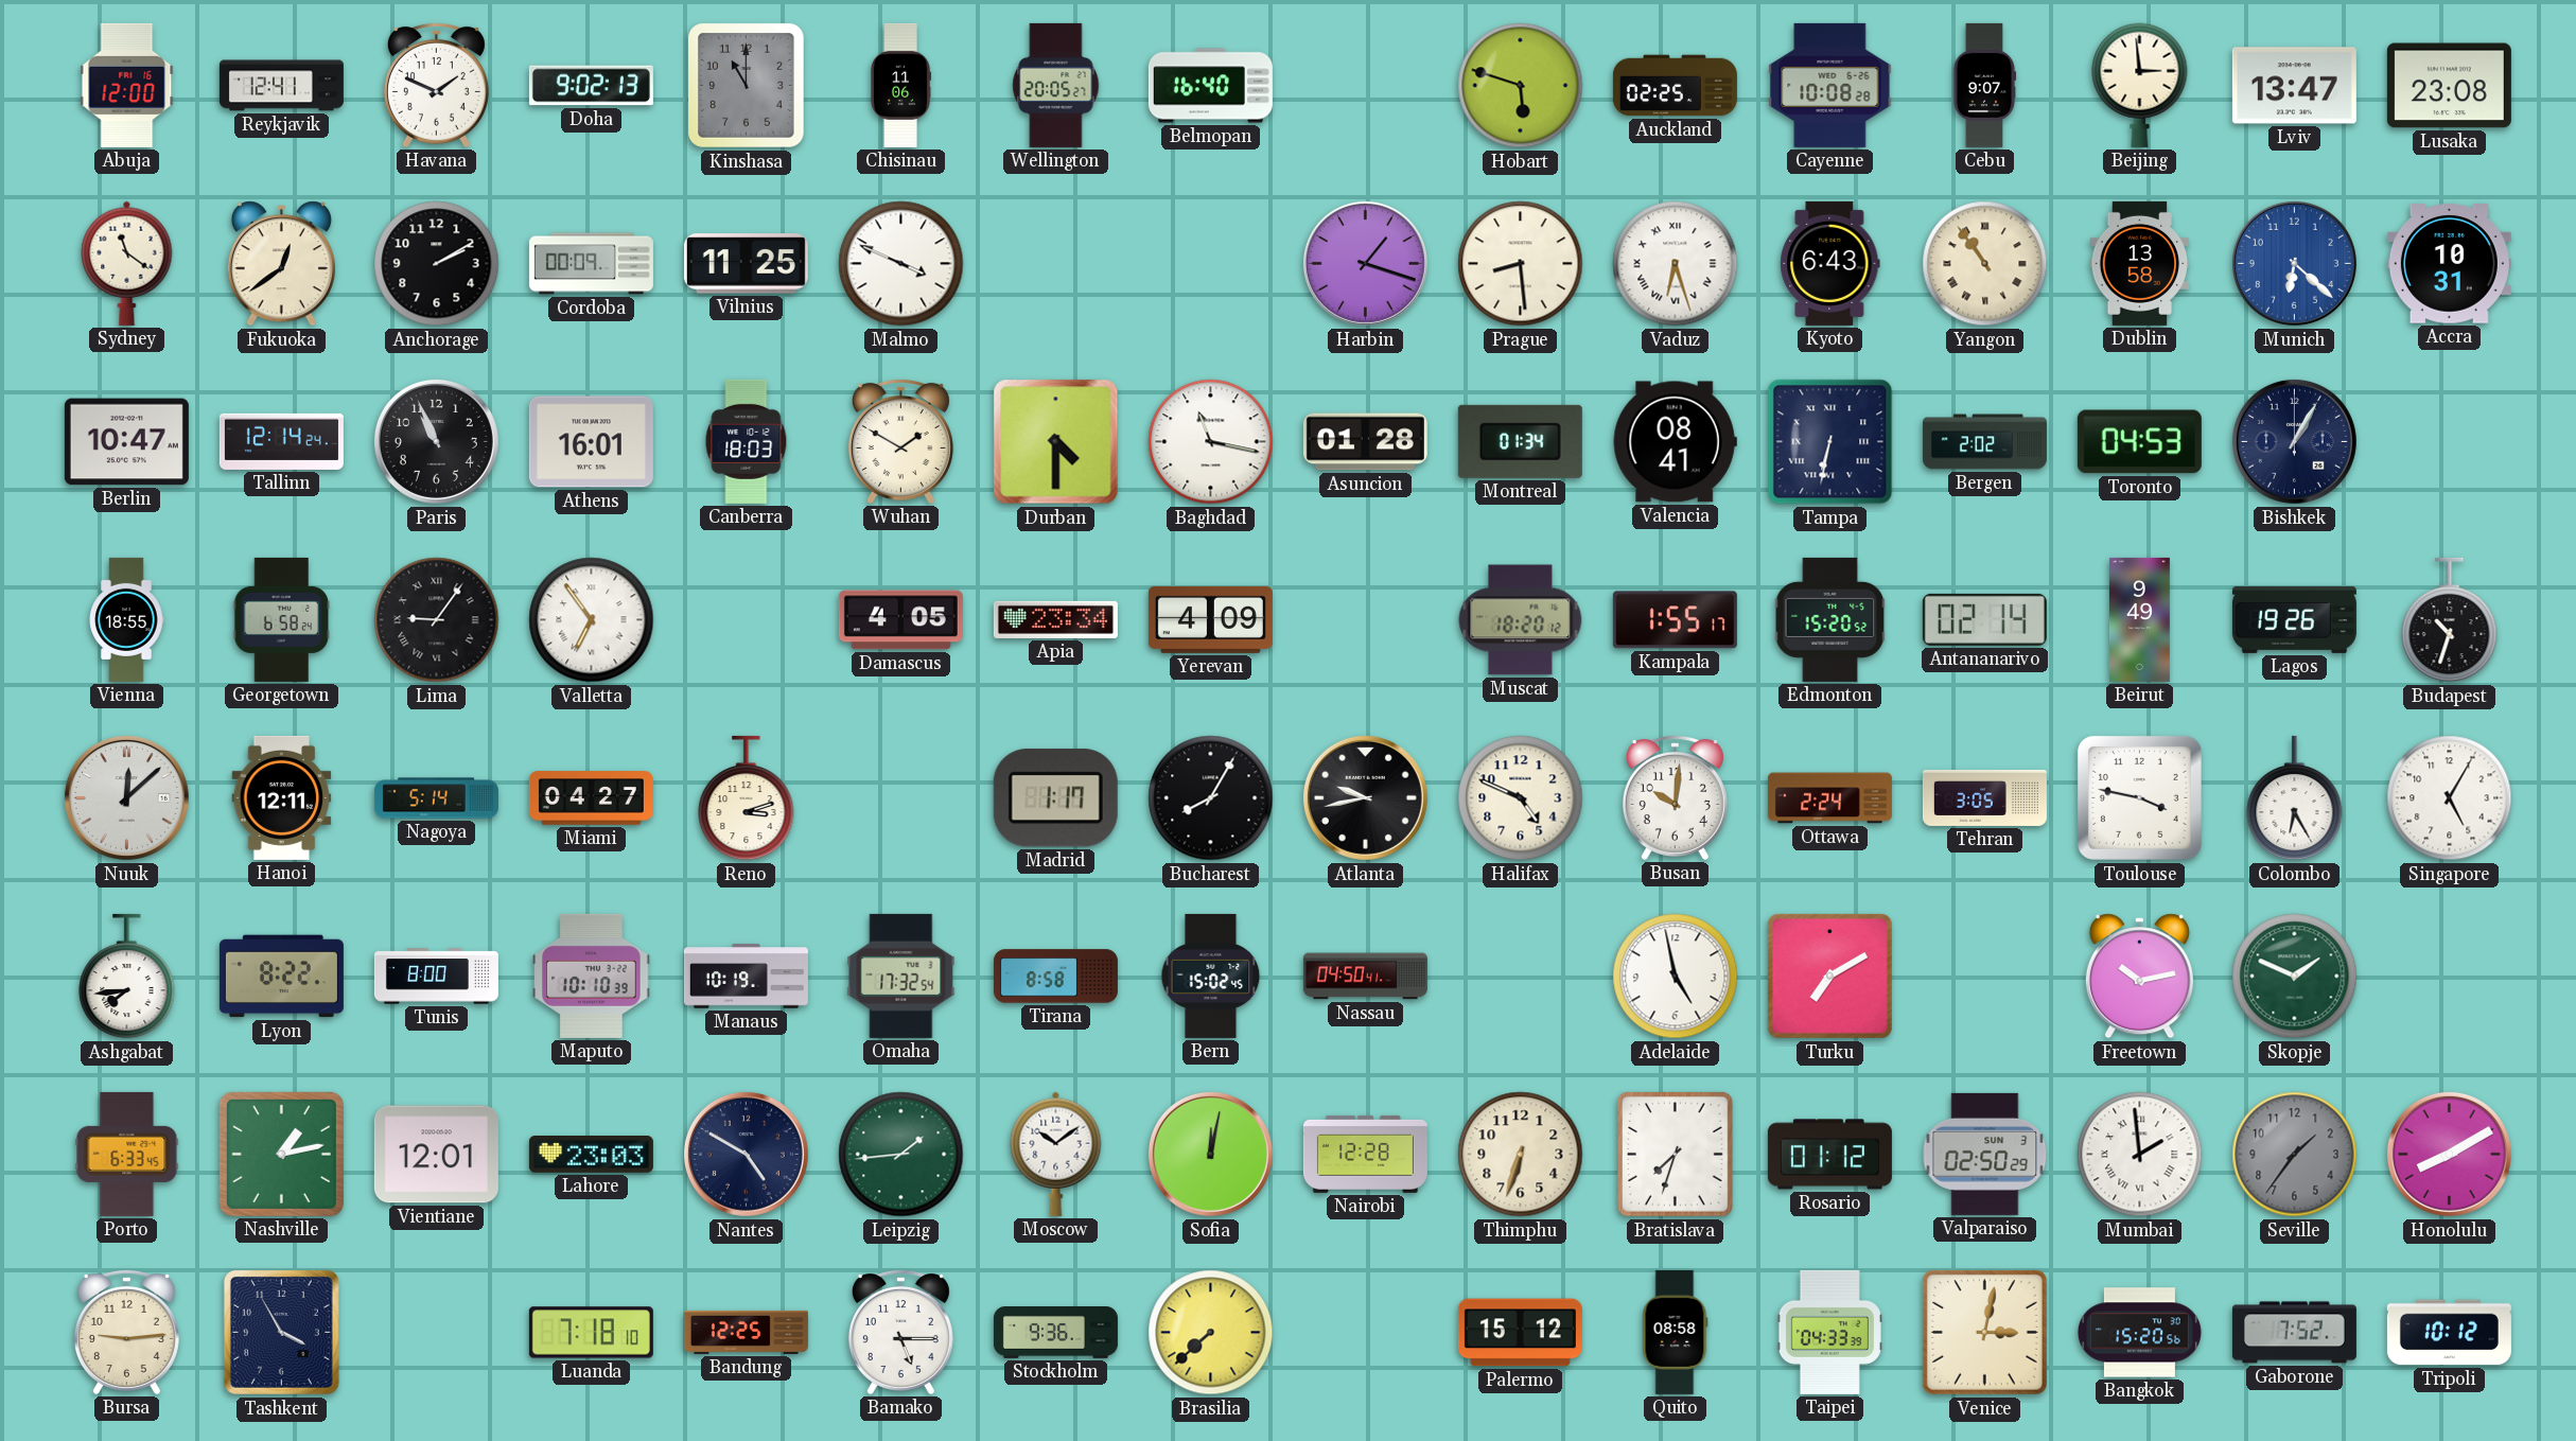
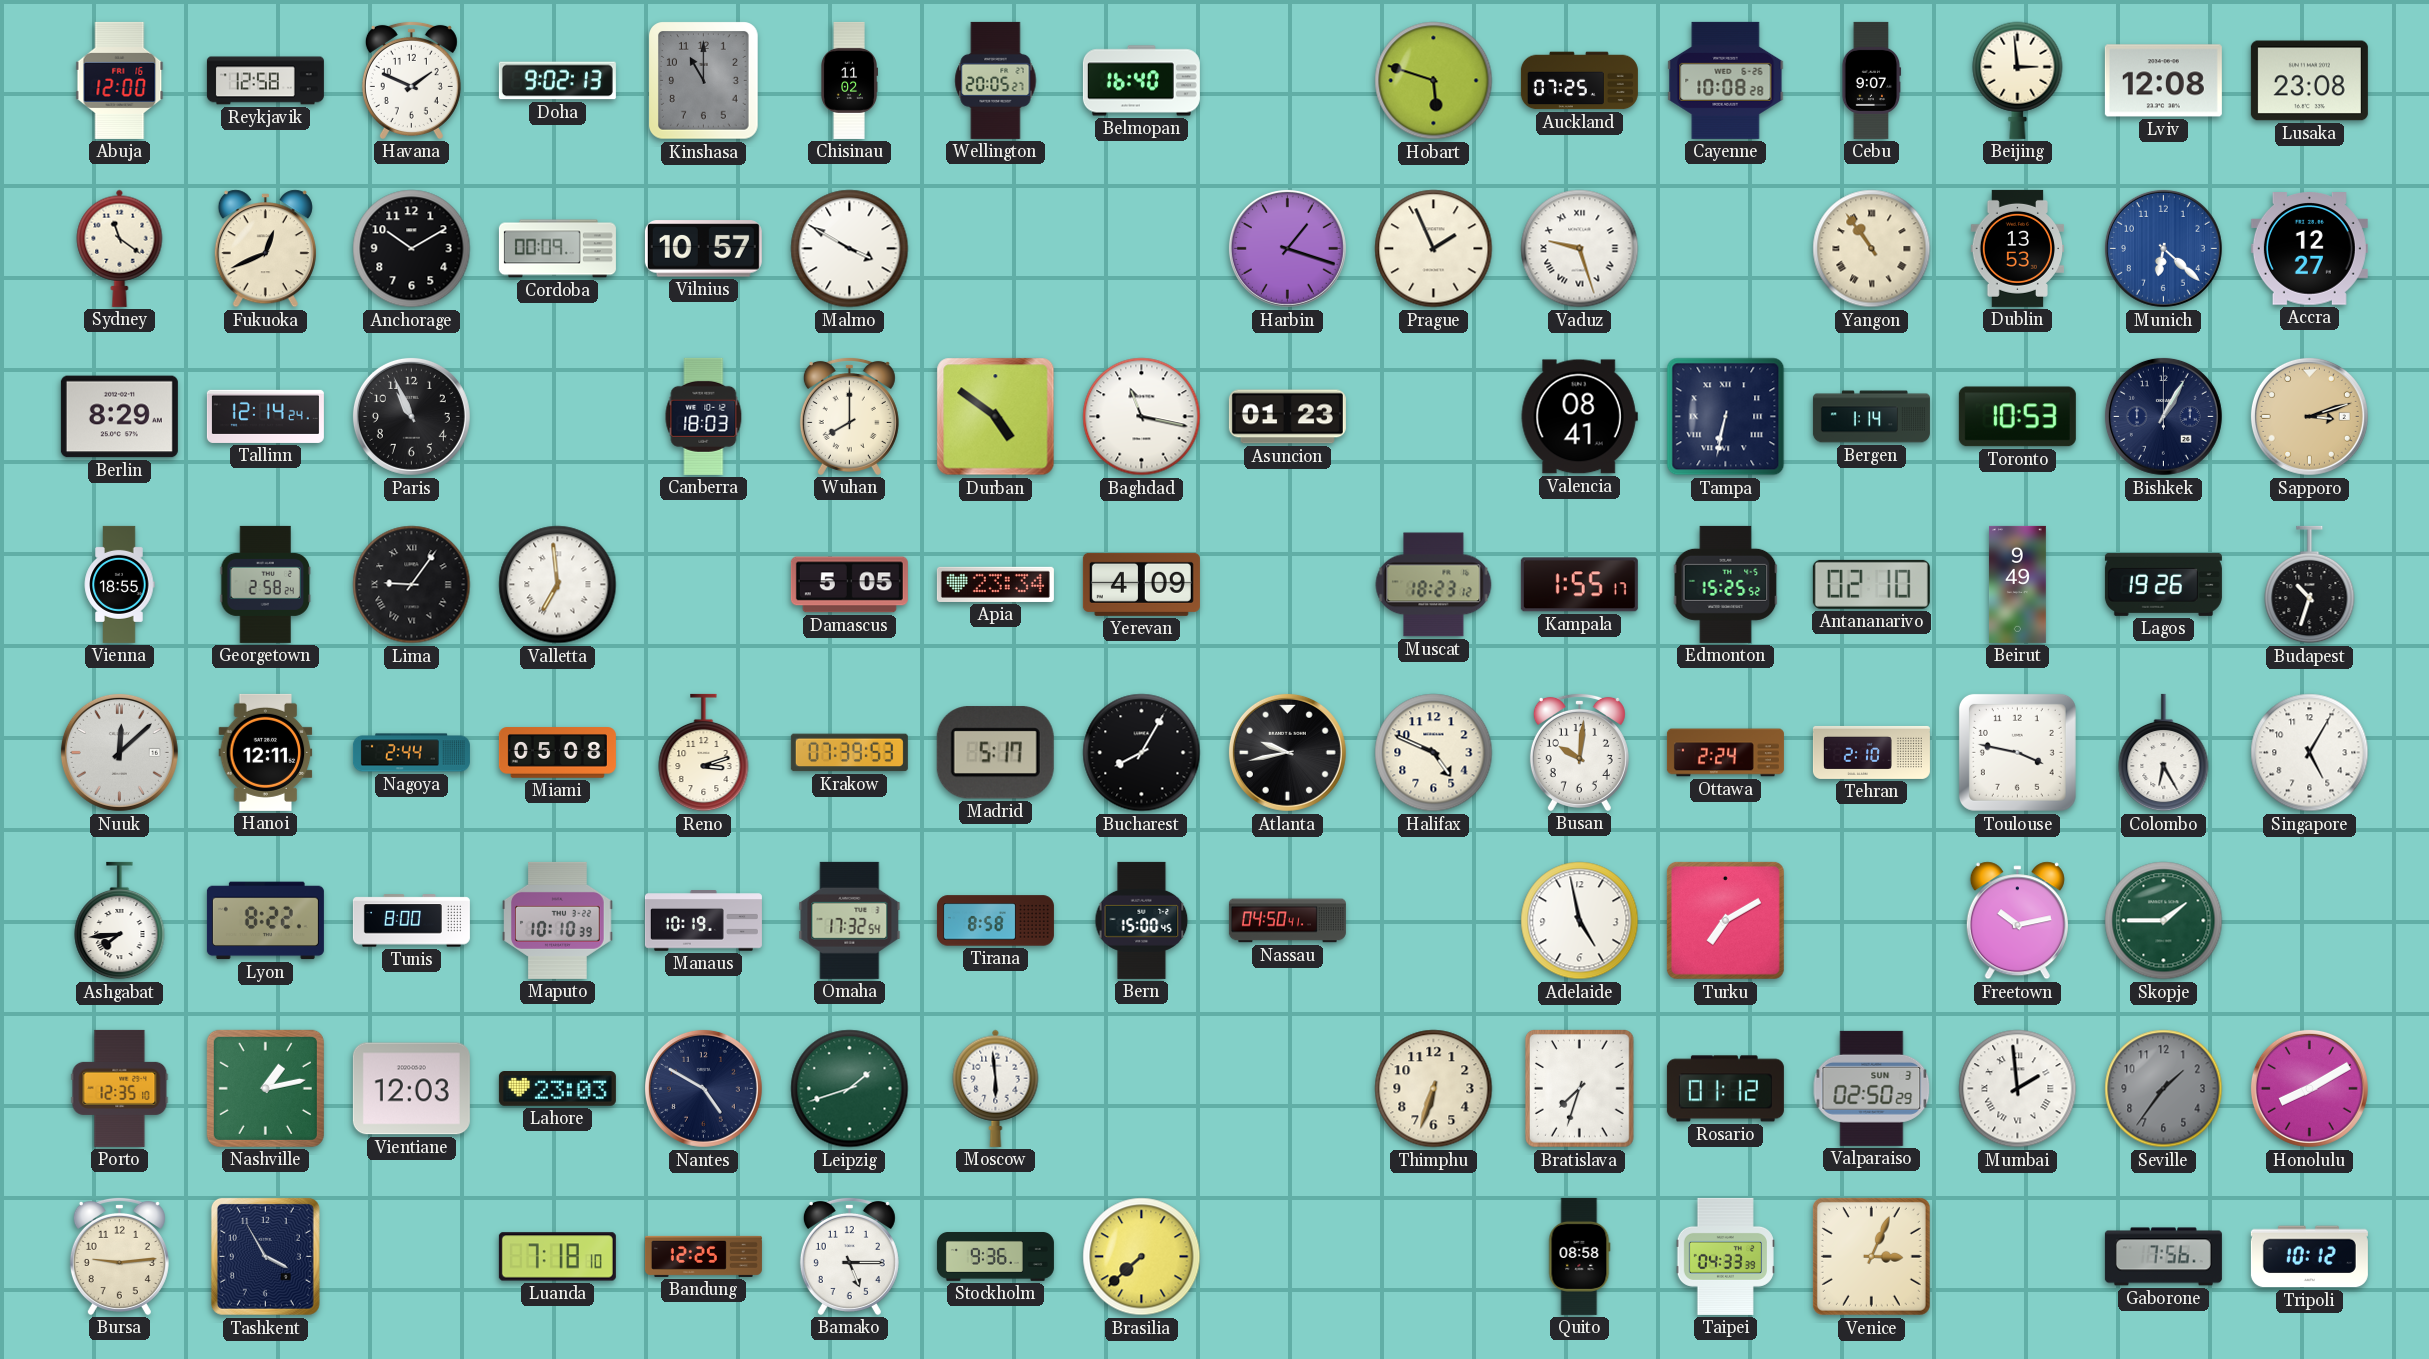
Reykjavik: 12:41 -> 12:58 (265, 81)
Chisinau: 11:06 -> 11:02 (849, 80)
Auckland: 02:25 -> 07:25 (1579, 81)
Lviv: 13:47 -> 12:08 (2163, 81)
Fukuoka: 12:39 -> 12:41 (265, 249)
Anchorage: 2:10 -> 10:10 (412, 249)
Vilnius: 11:25 -> 10:57 (703, 249)
Malmo: 3:49 -> 3:50 (850, 249)
Prague: 8:29 -> 1:56 (1434, 249)
Vaduz: 6:27 -> 9:27 (1580, 249)
Kyoto: 6:43 -> none (1830, 263)
Dublin: 13:58 -> 13:53 (2017, 248)
Accra: 10:31 -> 12:27 (2309, 249)
Berlin: 10:47 -> 8:29 (119, 417)
Athens: 16:01 -> none (591, 442)
Wuhan: 1:50 -> 8:00 (849, 416)
Durban: 4:30 -> 4:51 (996, 417)
Asuncion: 01:28 -> 01:23 (1287, 417)
Montreal: 01:34 -> none (1520, 441)
Bergen: 2:02 -> 1:14 (1871, 417)
Toronto: 04:53 -> 10:53 (2017, 417)
Sapporo: none -> 3:12 (2309, 416)
Georgetown: 6:58 -> 2:58 (266, 584)
Valletta: 6:54 -> 6:59 (558, 585)
Damascus: 4:05 -> 5:05 (849, 585)
Muscat: 18:20 -> 18:23 (1434, 585)
Edmonton: 15:20 -> 15:25 (1726, 584)
Antananarivo: 02:14 -> 02:10 (1871, 584)
Nagoya: 5:14 -> 2:44 (411, 753)
Miami: 04:27 -> 05:08 (557, 753)
Krakow: none -> 07:39 (849, 753)
Madrid: 1:17 -> 5:17 (995, 753)
Tehran: 3:05 -> 2:10 (1871, 752)
Bern: 15:02 -> 15:00 (1142, 920)
Skopje: 1:49 -> 1:45 (2164, 921)
Porto: 6:33 -> 12:35 (120, 1088)
Vientiane: 12:01 -> 12:03 (411, 1089)
Leipzig: 1:44 -> 1:42 (850, 1089)
Moscow: 10:09 -> 5:59 (996, 1088)
Sofia: 12:02 -> none (1210, 1154)
Nairobi: 12:28 -> none (1365, 1154)
Palermo: 15:12 -> none (1520, 1333)
Venice: 3:02 -> 3:04 (1871, 1256)
Bangkok: 15:20 -> none (2139, 1333)
Gaborone: 7:52 -> 7:56 (2163, 1257)
